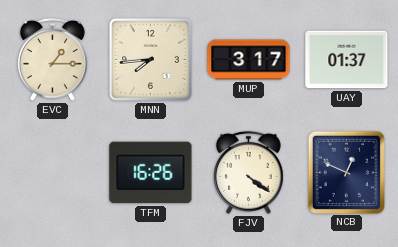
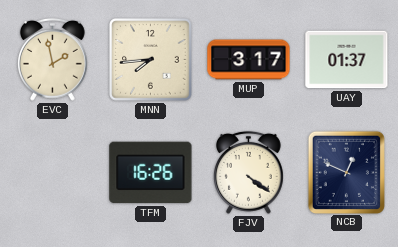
EVC: 1:15 -> 1:58 (52, 59)
